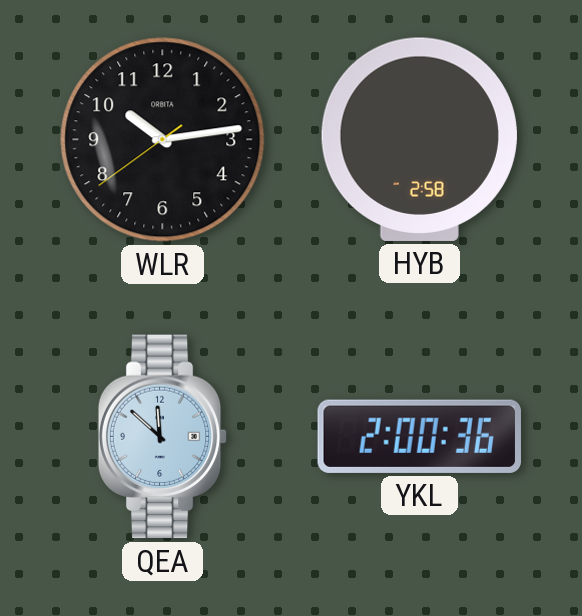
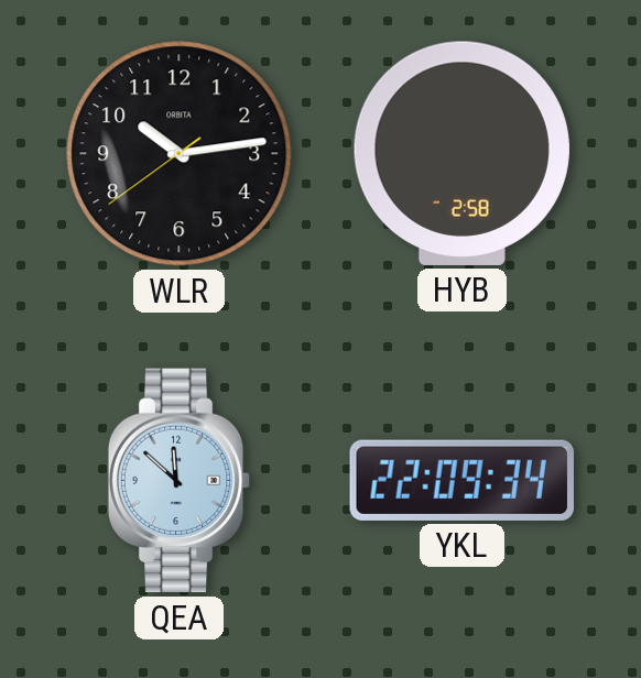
YKL: 2:00 -> 22:09 (461, 480)
